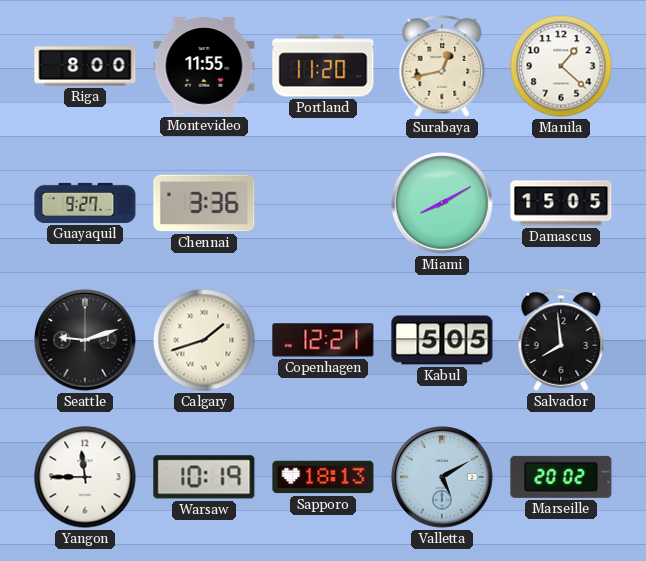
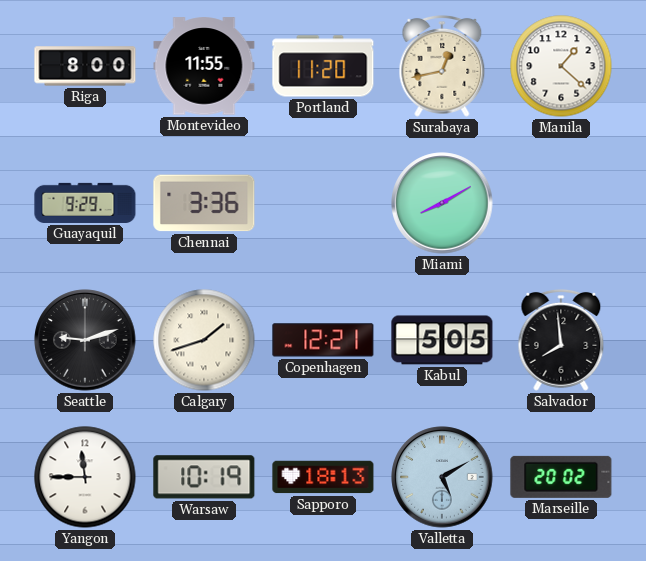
Guayaquil: 9:27 -> 9:29 (85, 203)
Damascus: 15:05 -> none (561, 203)
